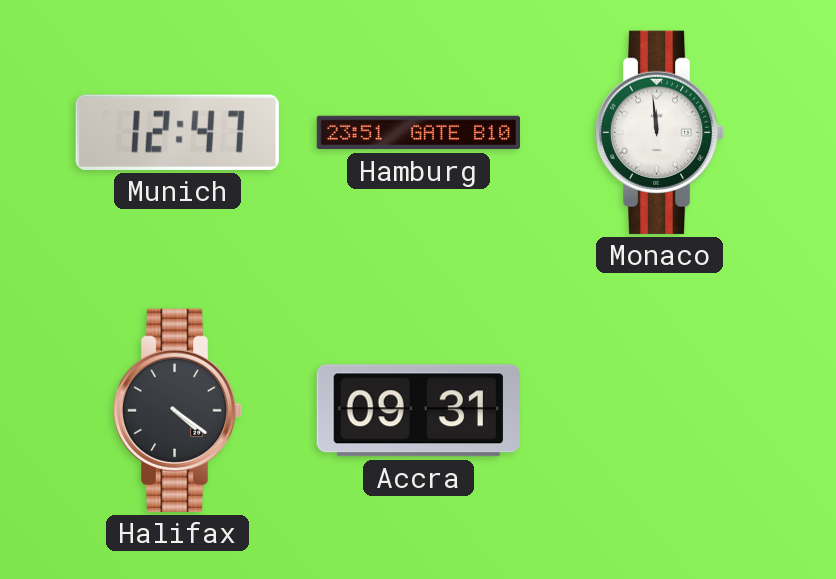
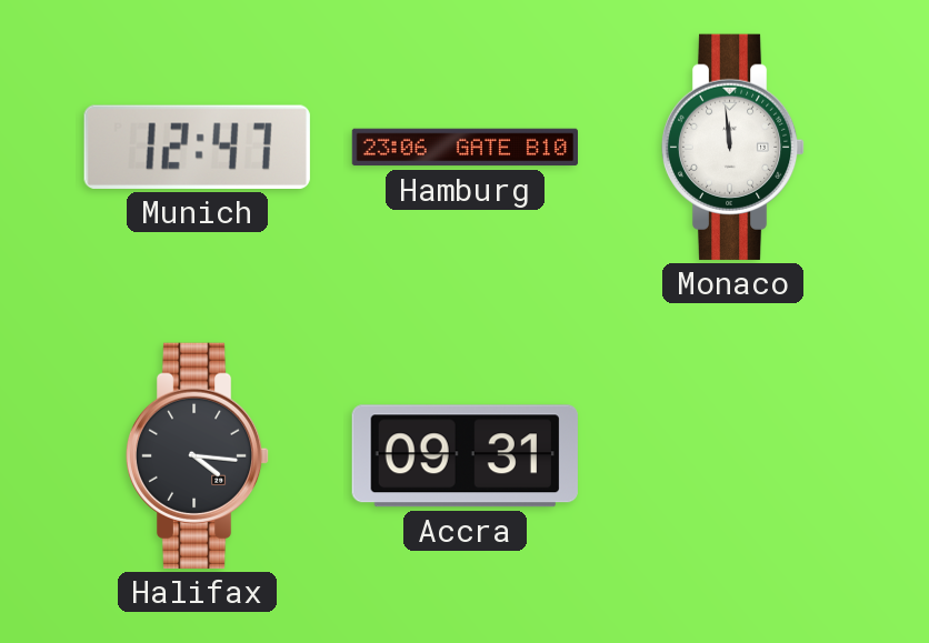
Hamburg: 23:51 -> 23:06 (464, 148)
Halifax: 4:21 -> 4:16 (198, 455)
